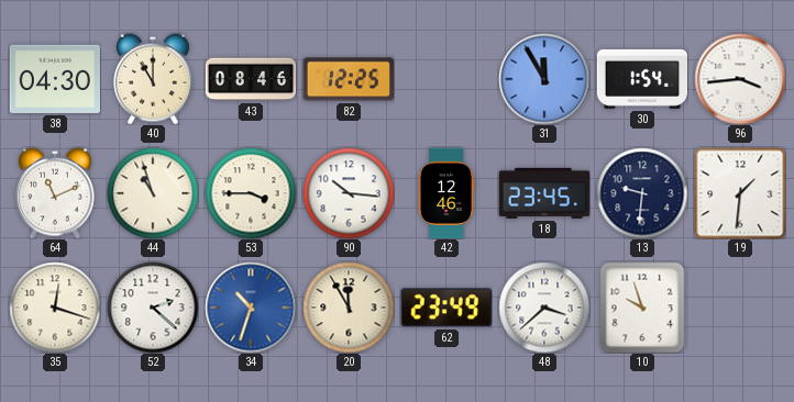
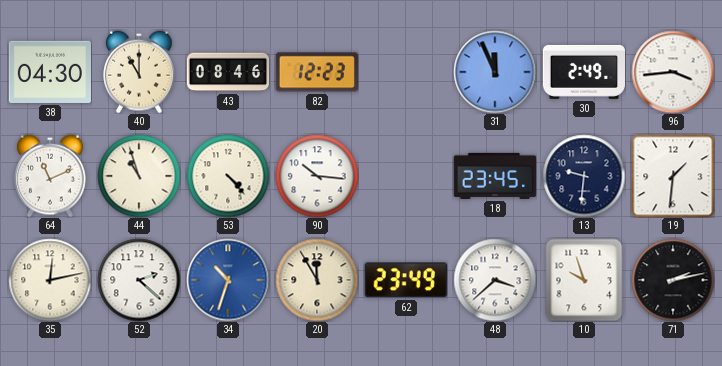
82: 12:25 -> 12:23 (316, 72)
31: 11:55 -> 11:56 (495, 72)
30: 1:54 -> 2:49 (583, 72)
53: 3:45 -> 4:23 (228, 176)
42: 12:46 -> none (446, 193)
35: 12:18 -> 12:13 (50, 280)
71: none -> 2:13 (673, 280)
